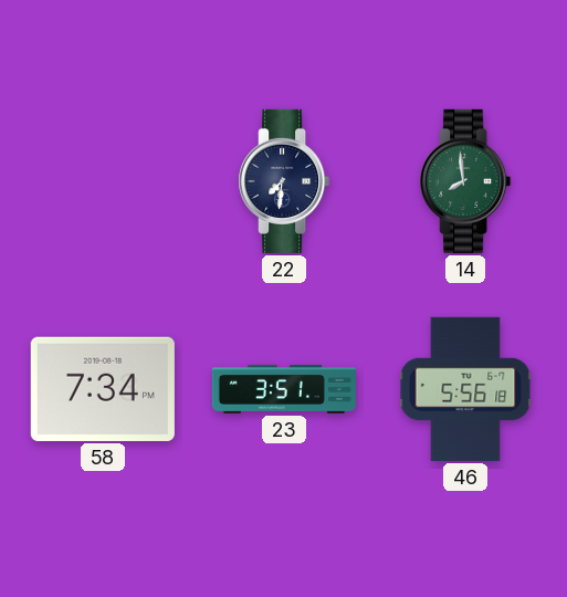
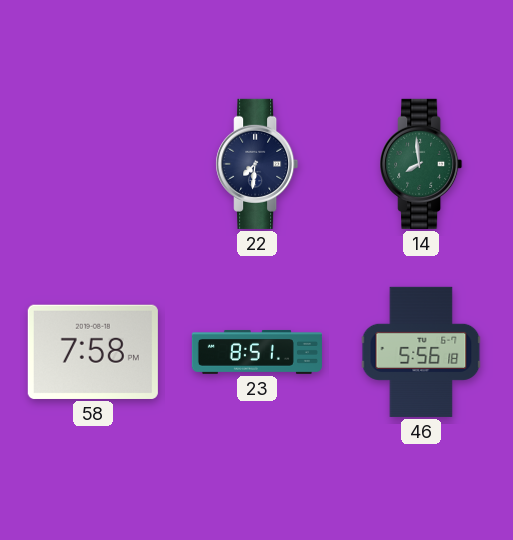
58: 7:34 -> 7:58 (93, 352)
23: 3:51 -> 8:51 (257, 352)
